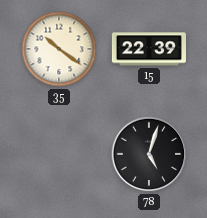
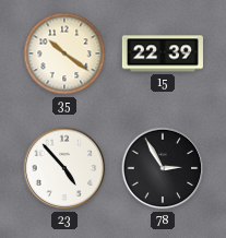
23: none -> 4:53 (64, 168)
78: 5:03 -> 2:55 (163, 168)
